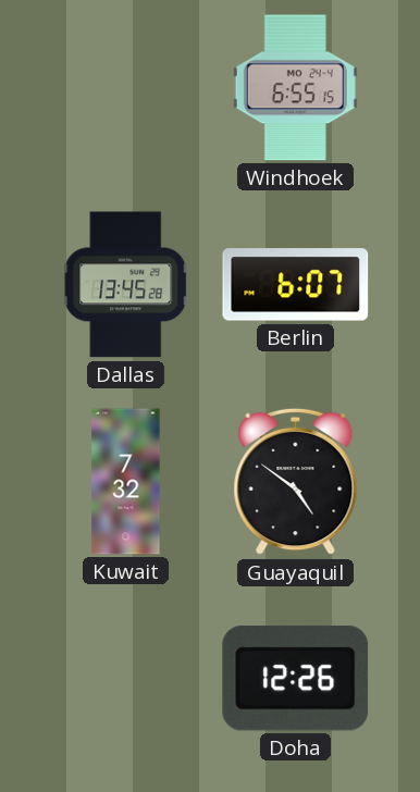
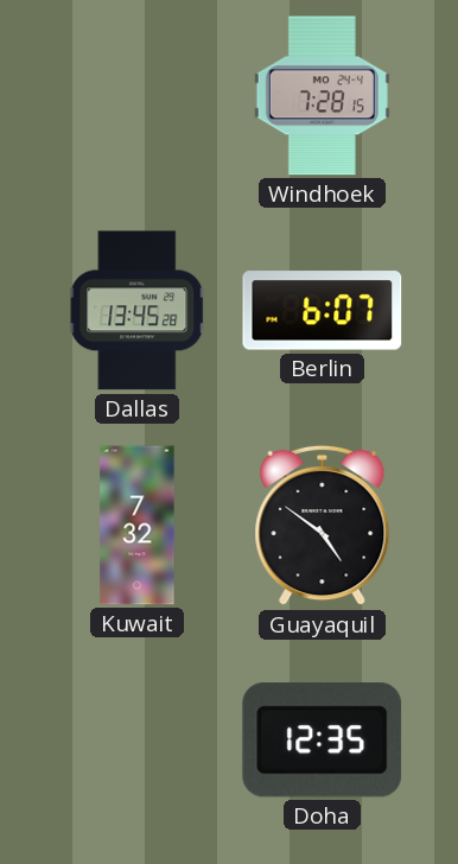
Windhoek: 6:55 -> 7:28 (322, 96)
Doha: 12:26 -> 12:35 (323, 741)
